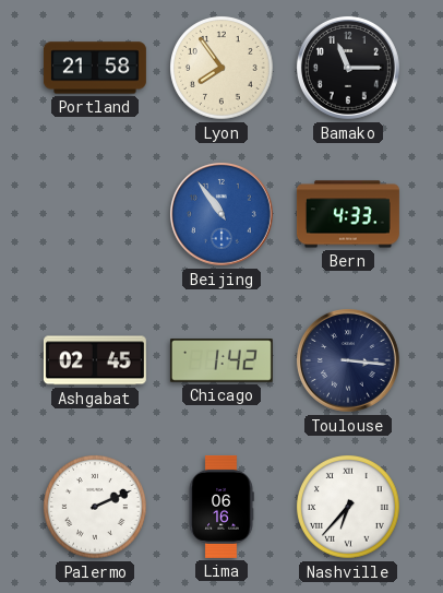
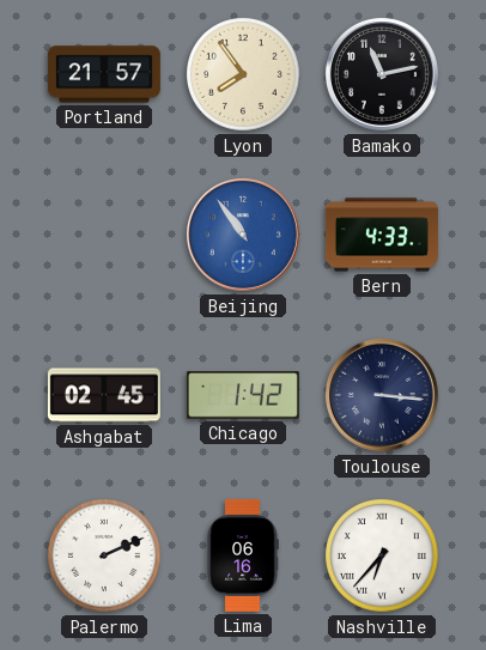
Portland: 21:58 -> 21:57 (104, 74)
Bamako: 11:15 -> 11:13 (382, 74)
